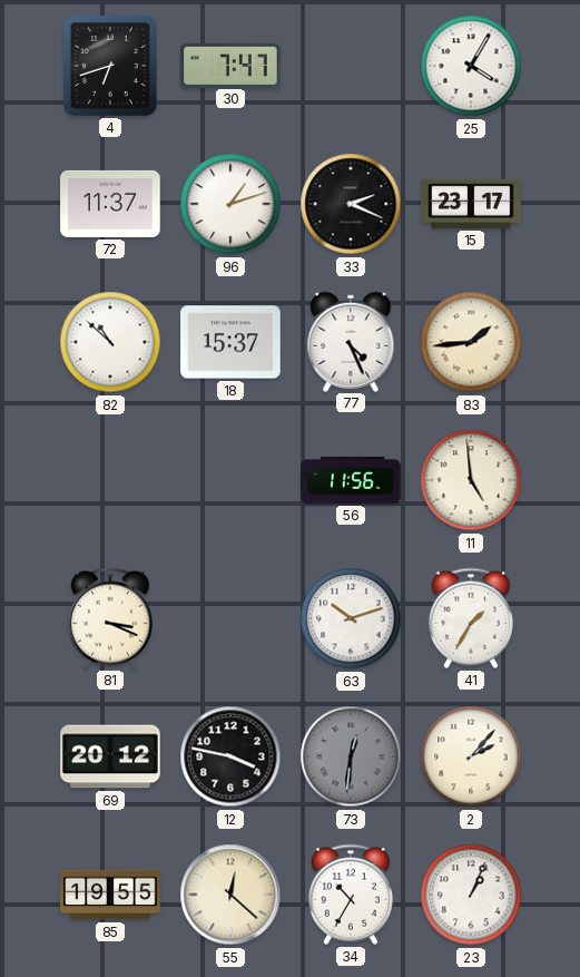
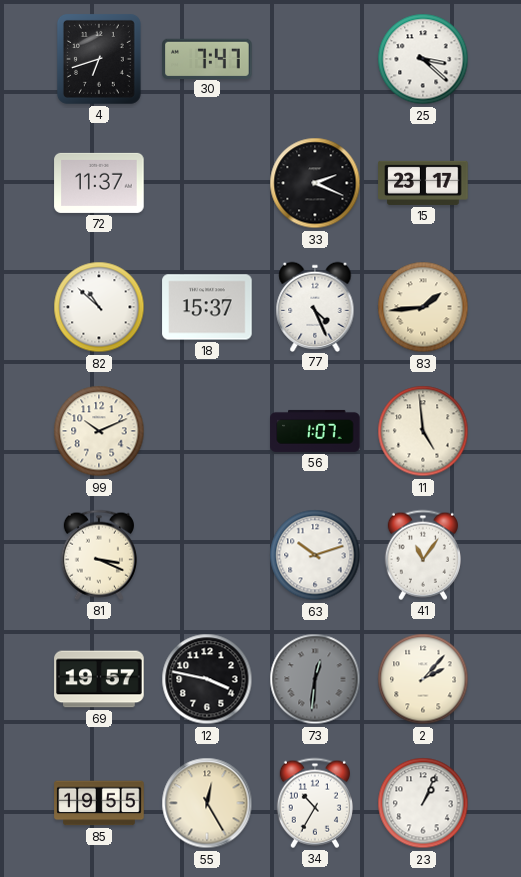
25: 4:05 -> 3:22 (423, 59)
96: 1:12 -> none (230, 204)
99: none -> 10:11 (99, 431)
56: 11:56 -> 1:07 (315, 431)
41: 1:35 -> 11:06 (423, 555)
69: 20:12 -> 19:57 (99, 679)
55: 12:22 -> 12:25 (207, 803)
